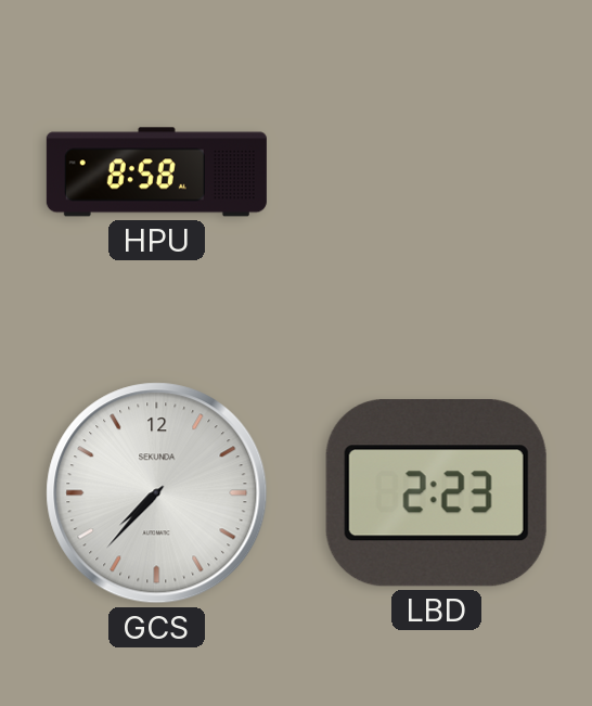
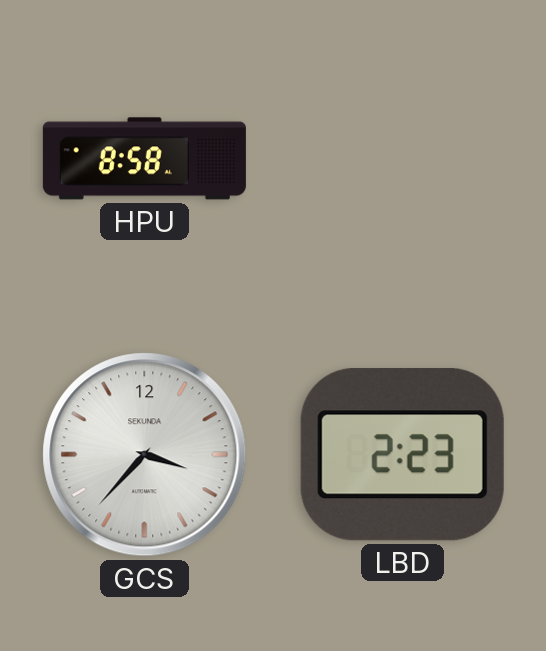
GCS: 7:37 -> 3:37 (145, 455)
